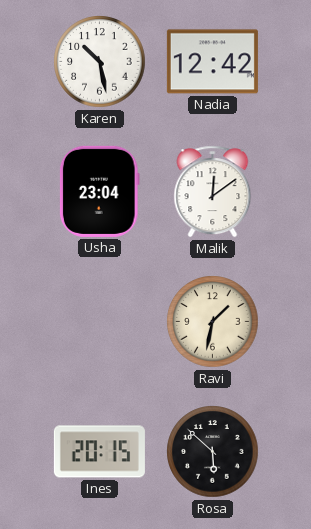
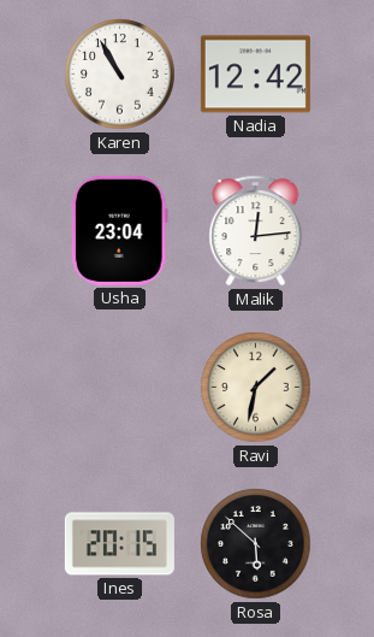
Karen: 10:28 -> 10:55 (120, 75)
Malik: 12:09 -> 12:14 (256, 231)
